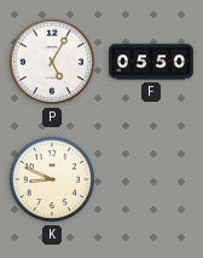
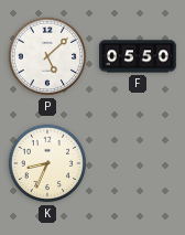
P: 5:05 -> 5:08 (47, 56)
K: 8:49 -> 8:34 (47, 163)
